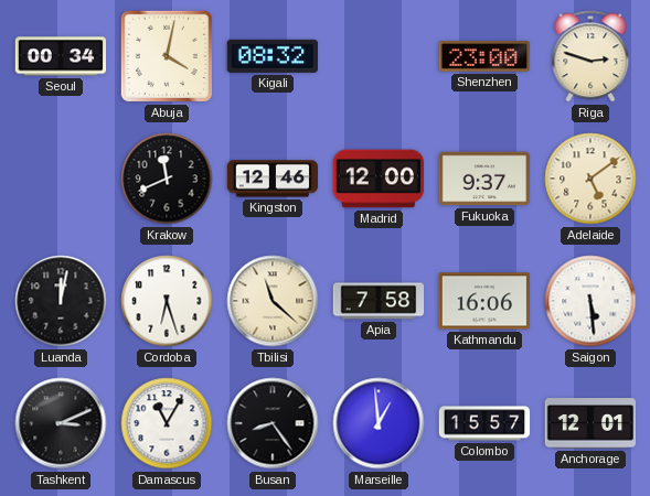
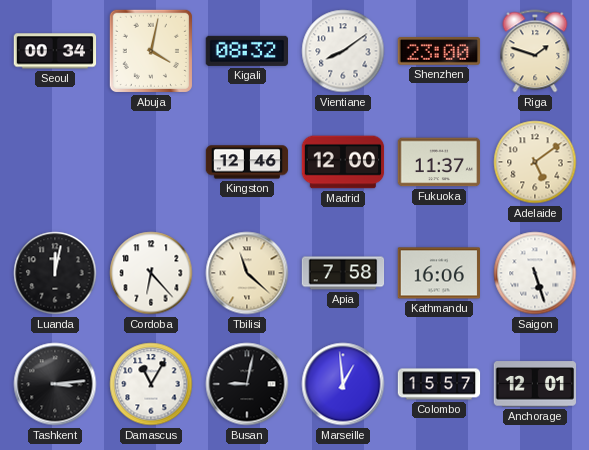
Vientiane: none -> 8:09 (343, 51)
Riga: 2:48 -> 1:48 (535, 51)
Krakow: 11:41 -> none (167, 179)
Fukuoka: 9:37 -> 11:37 (439, 162)
Cordoba: 6:27 -> 6:23 (151, 273)
Saigon: 5:29 -> 5:27 (535, 273)
Tashkent: 3:11 -> 3:14 (55, 384)
Busan: 8:24 -> 9:02 (247, 384)
